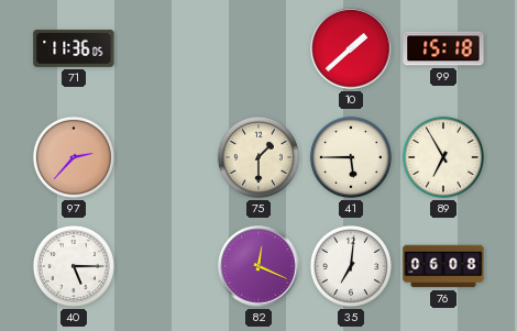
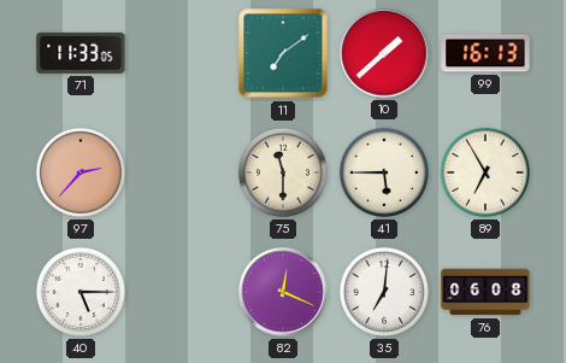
71: 11:36 -> 11:33 (81, 53)
11: none -> 7:09 (283, 53)
99: 15:18 -> 16:13 (485, 53)
75: 1:30 -> 11:30 (283, 172)
